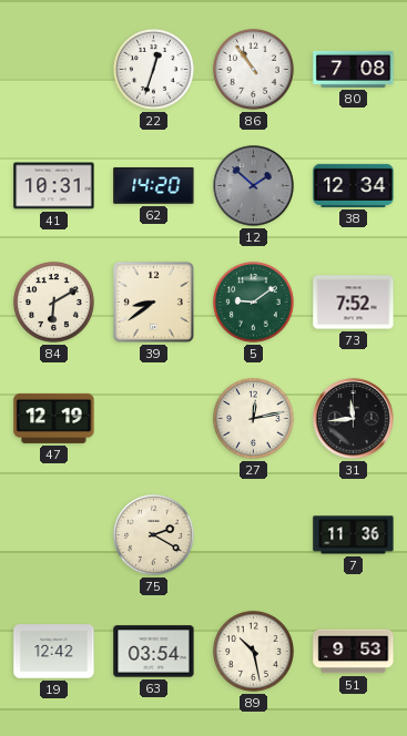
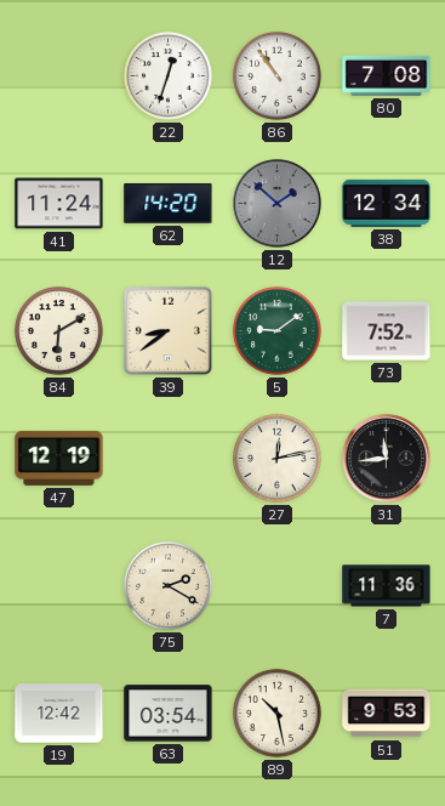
41: 10:31 -> 11:24 (59, 204)
